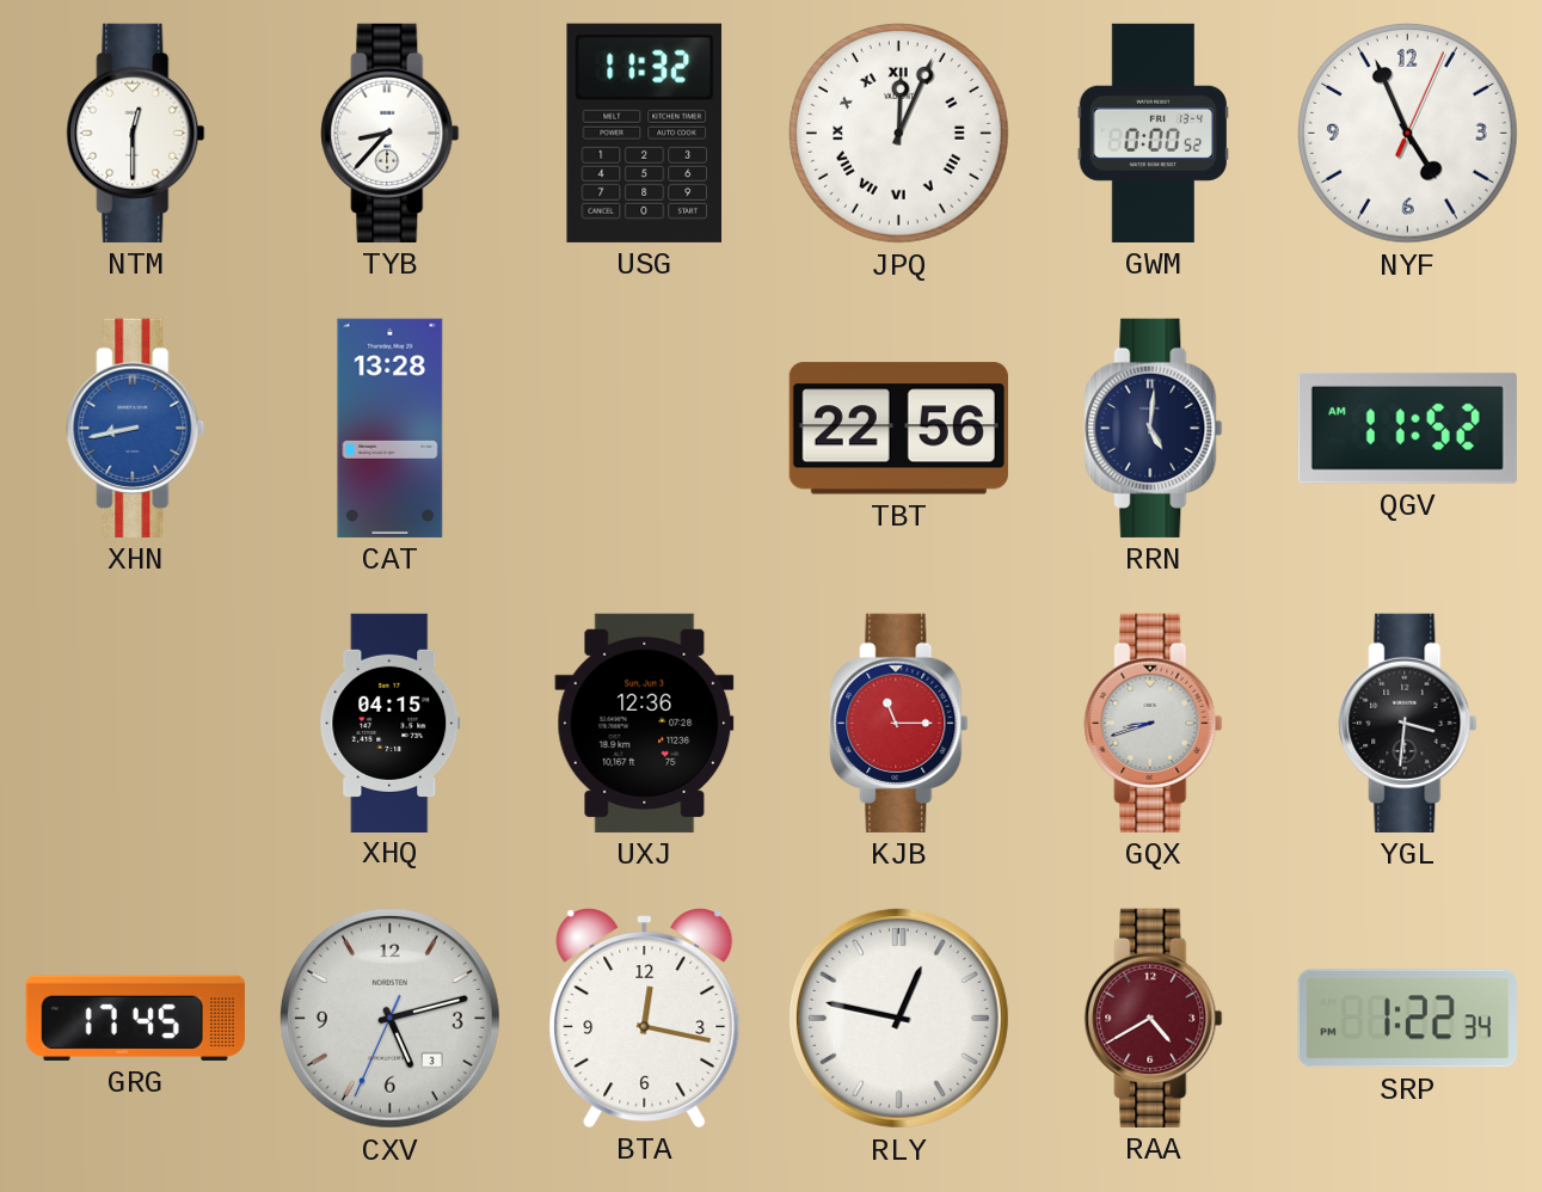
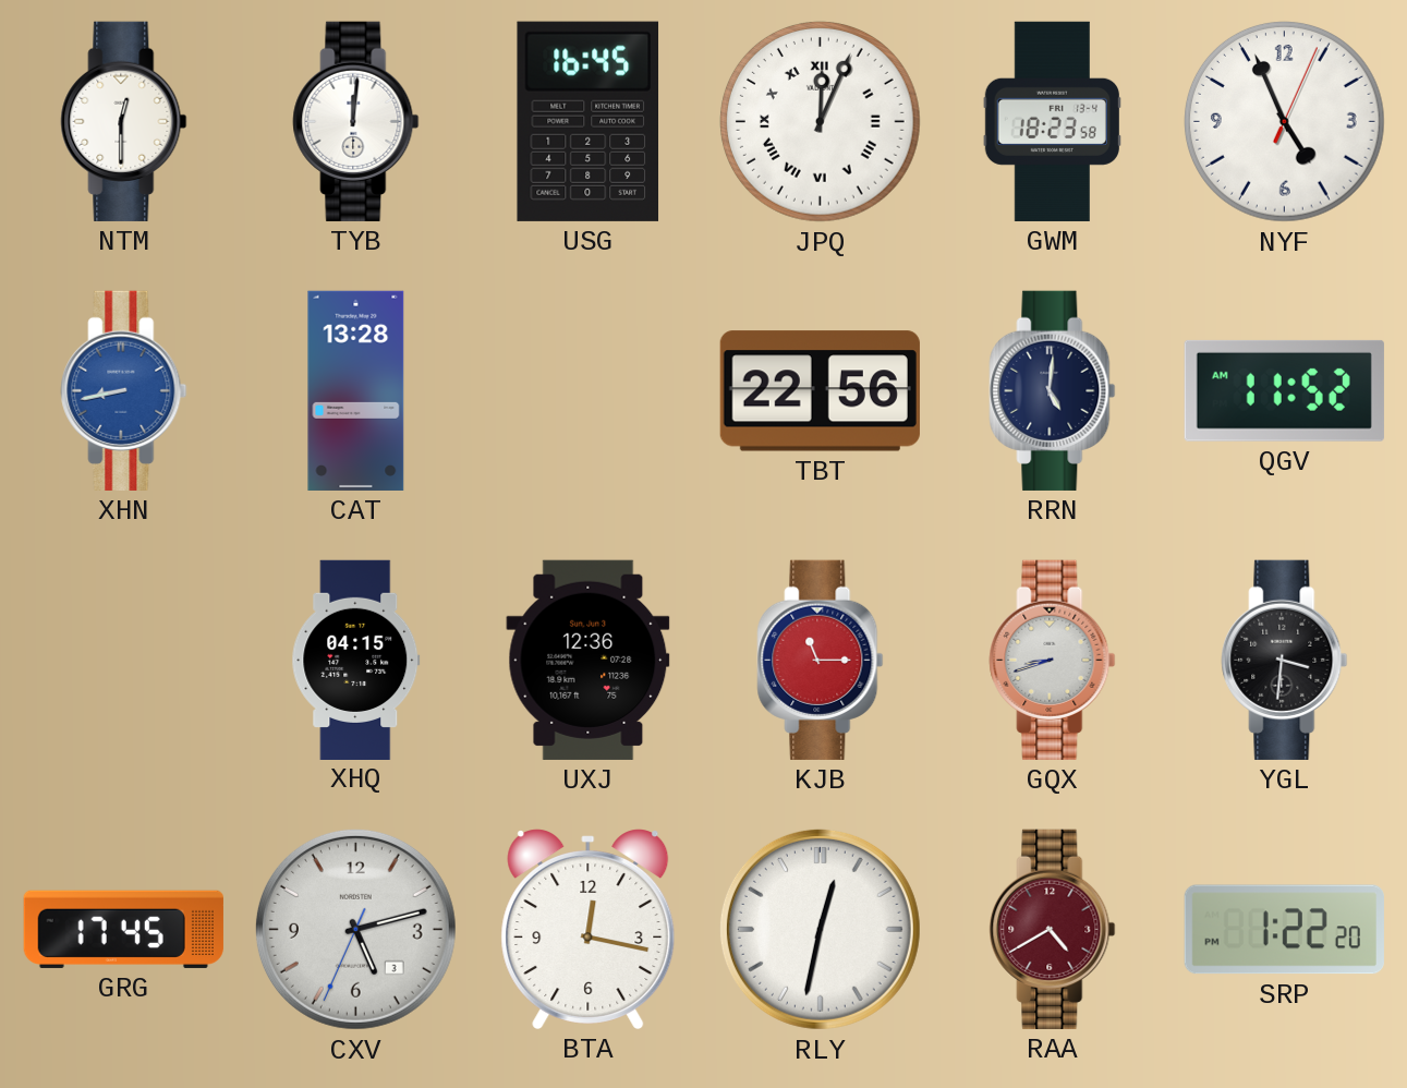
TYB: 8:37 -> 12:01 (356, 121)
USG: 11:32 -> 16:45 (587, 121)
GWM: 0:00 -> 18:23 (1052, 121)
RLY: 12:47 -> 12:32 (820, 929)
SRP: 1:22:34 -> 1:22:20 (1284, 930)
